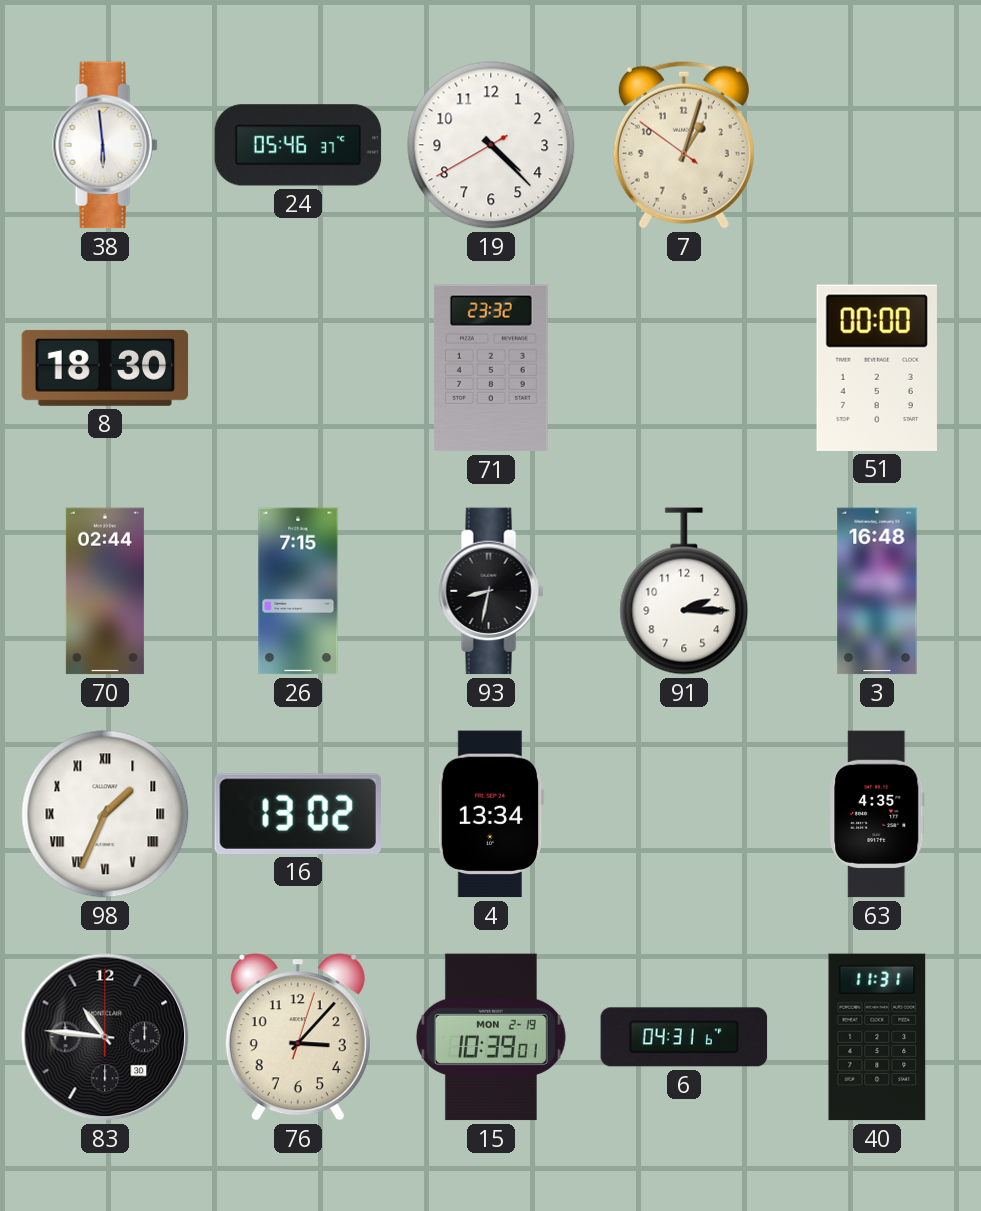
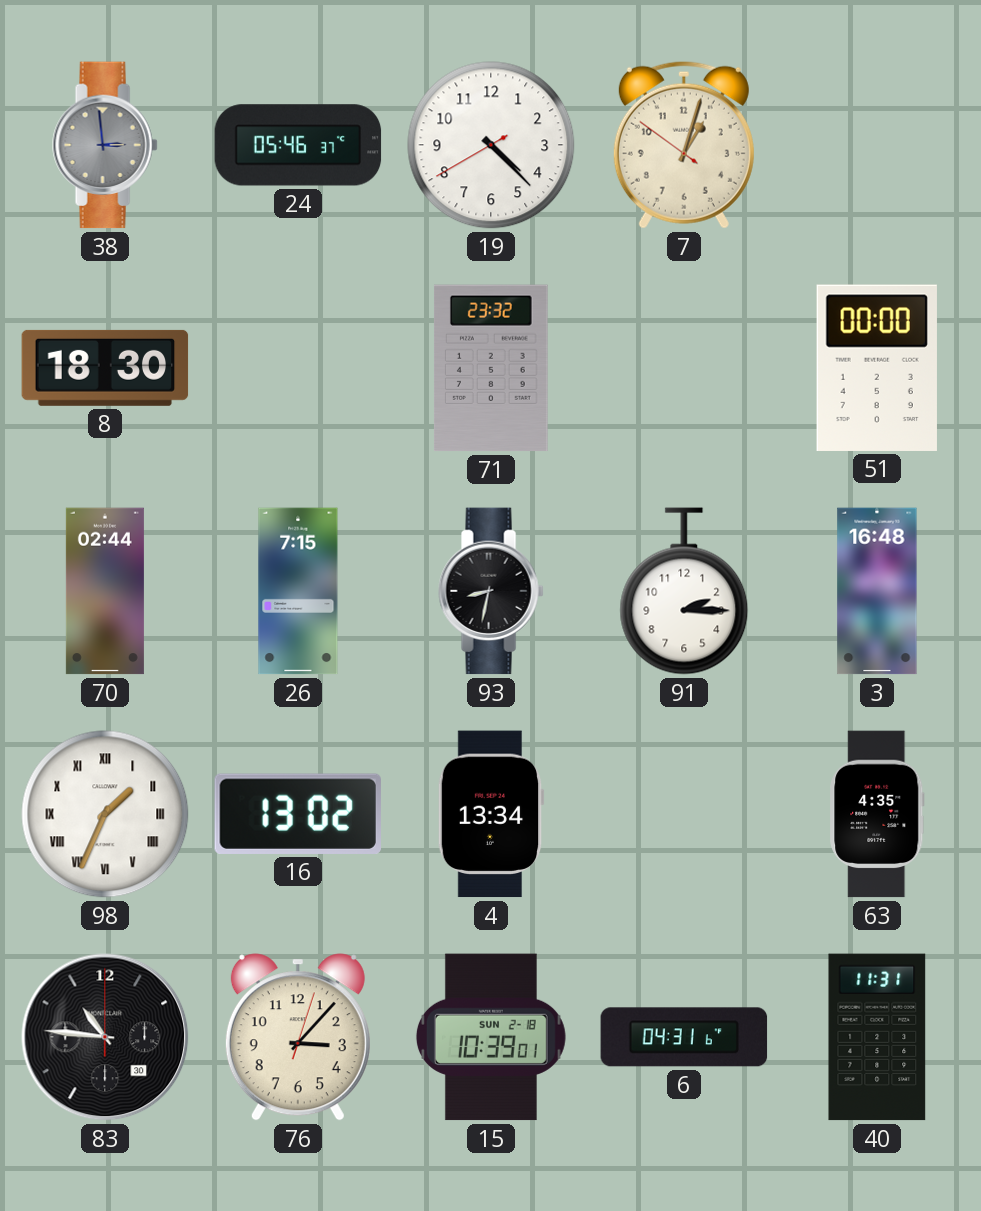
38: 5:59 -> 2:59 (105, 145)
38 dial: white -> grey (105, 145)
15 date: MON 2-19 -> SUN 2-18 (491, 1037)
